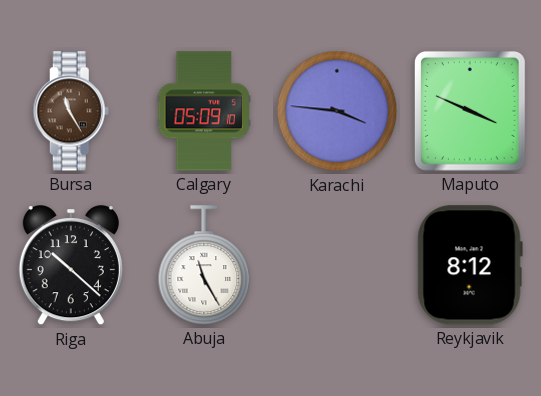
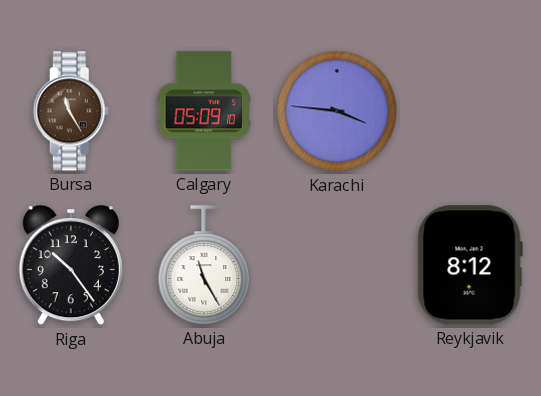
Maputo: 3:49 -> none (470, 111)
Riga: 10:22 -> 10:24 (71, 266)
